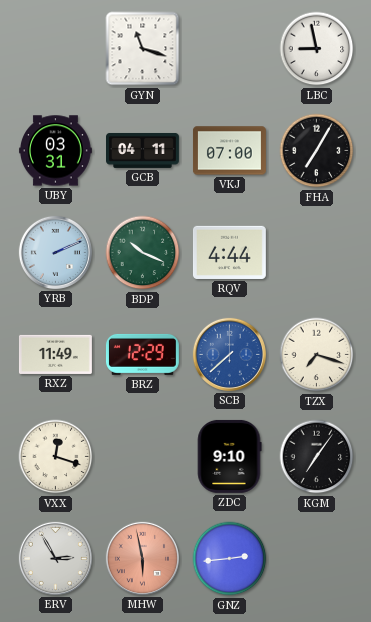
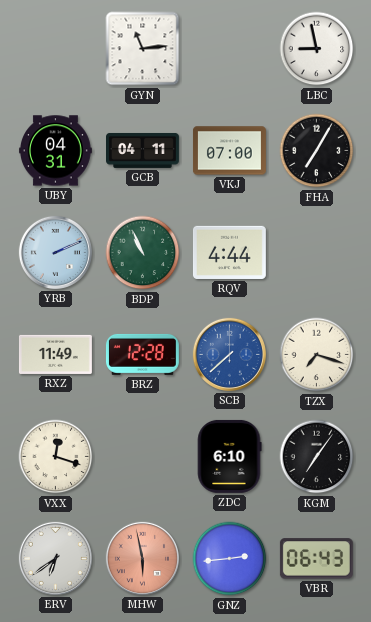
GYN: 11:18 -> 11:14 (143, 49)
UBY: 03:31 -> 04:31 (55, 151)
BDP: 10:19 -> 10:56 (143, 253)
BRZ: 12:29 -> 12:28 (142, 354)
ZDC: 9:10 -> 6:10 (229, 456)
ERV: 2:55 -> 6:39 (55, 558)
VBR: none -> 06:43 (316, 559)
